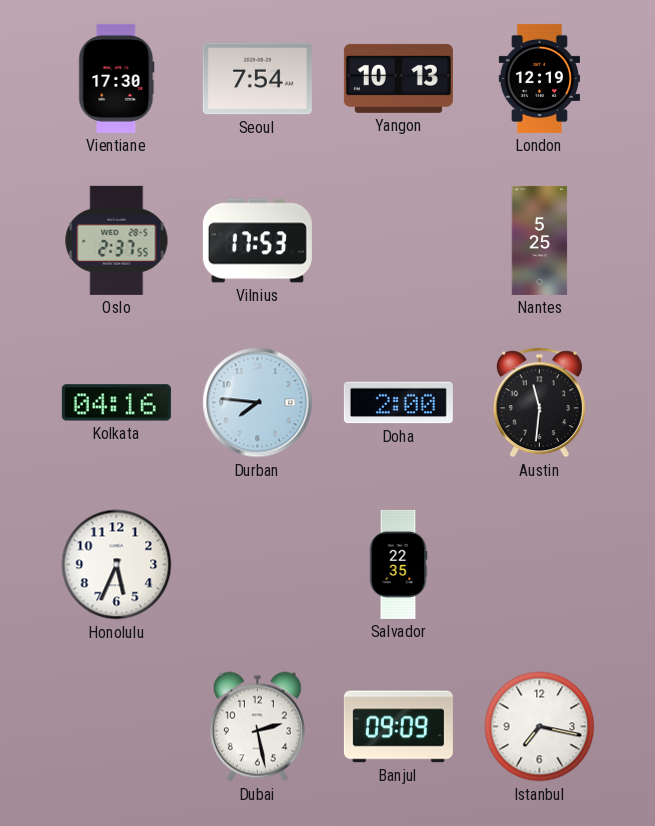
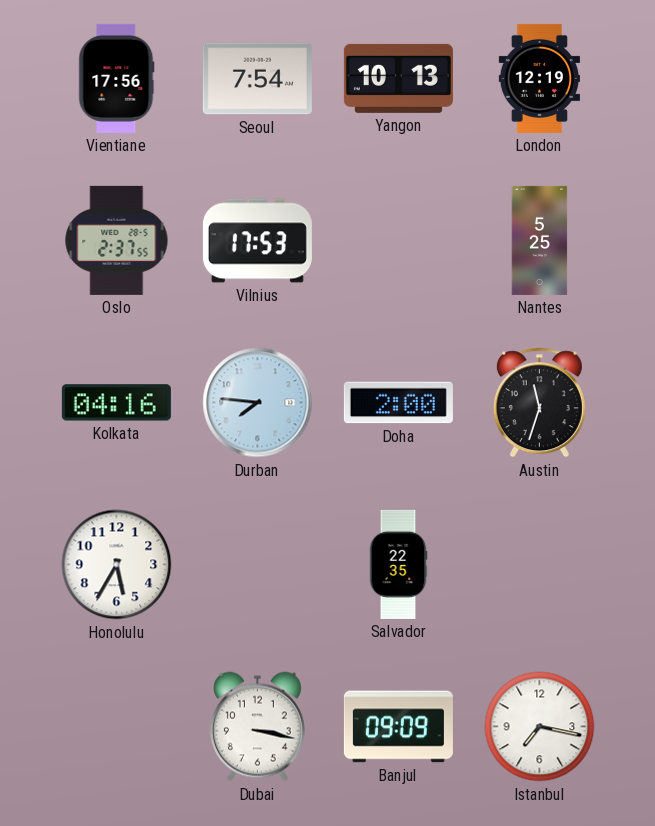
Vientiane: 17:30 -> 17:56 (117, 78)
Austin: 11:31 -> 11:33 (539, 403)
Honolulu: 5:34 -> 5:35 (117, 565)
Dubai: 2:28 -> 3:17 (257, 727)
